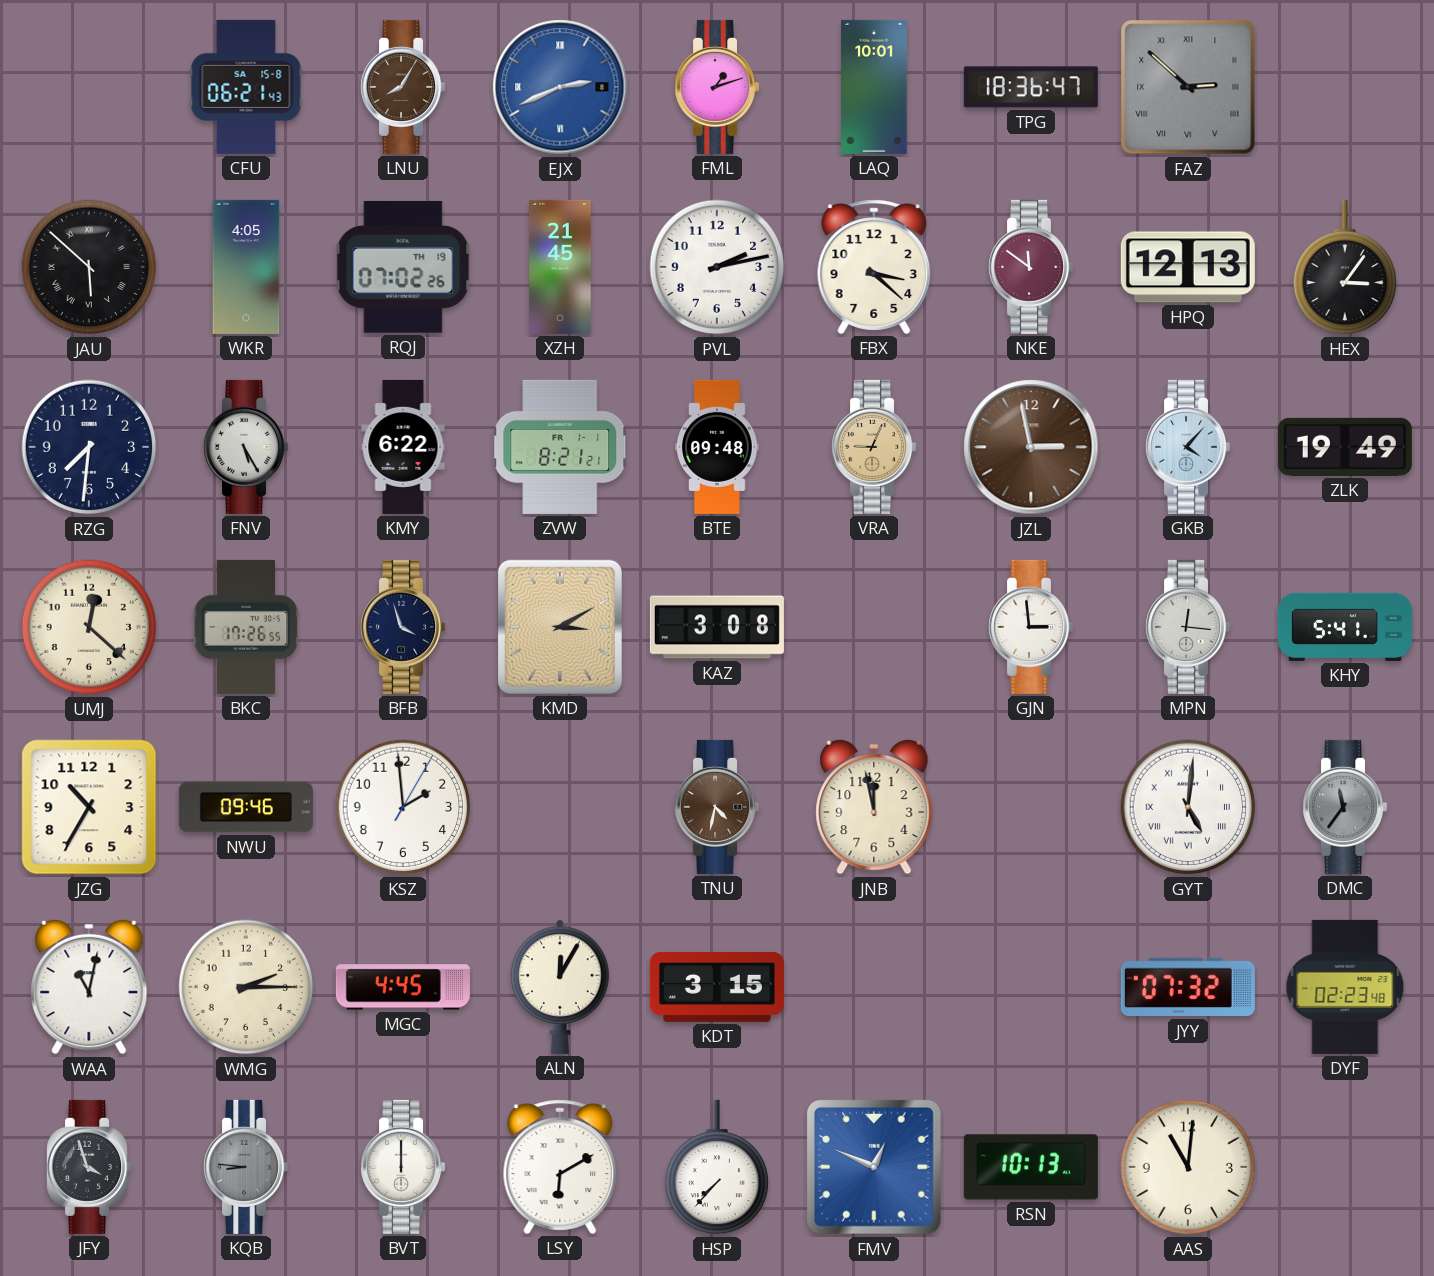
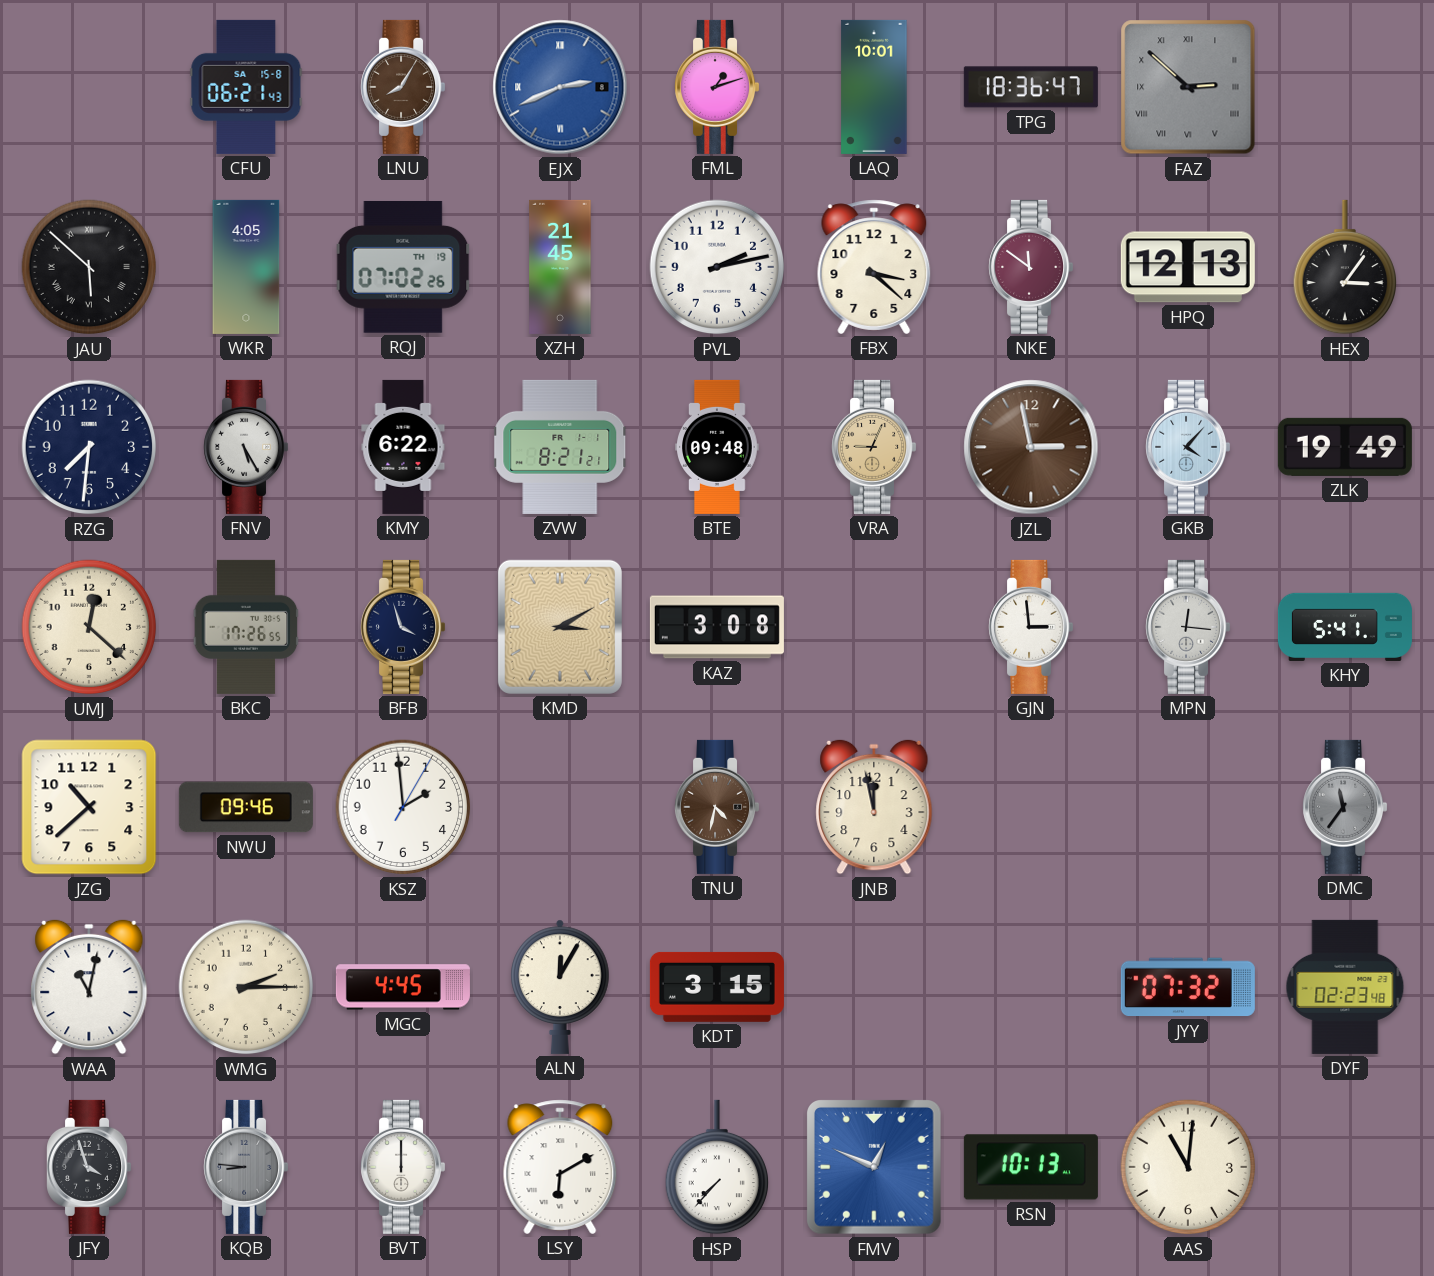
JZG: 10:35 -> 10:38 (89, 807)
GYT: 5:01 -> none (1188, 807)
